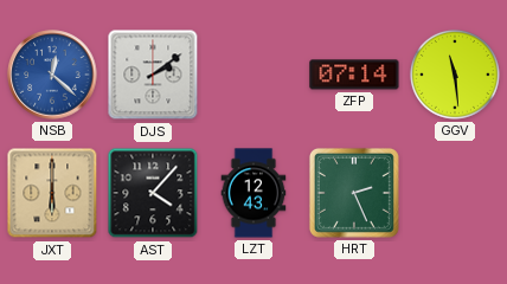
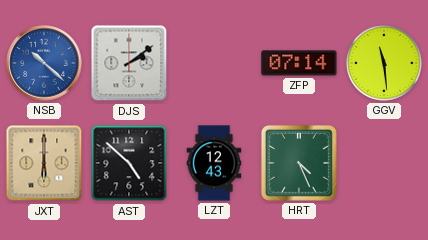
NSB: 12:22 -> 10:22 (44, 63)
AST: 4:07 -> 4:52 (129, 163)
HRT: 2:26 -> 4:26 (299, 163)
